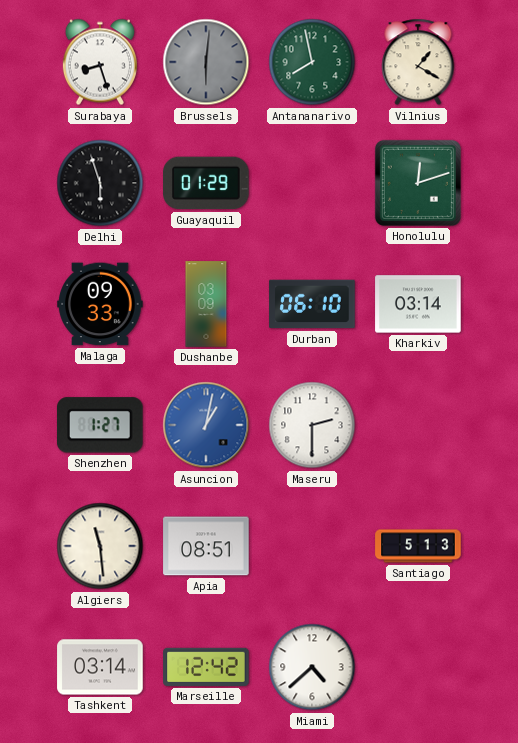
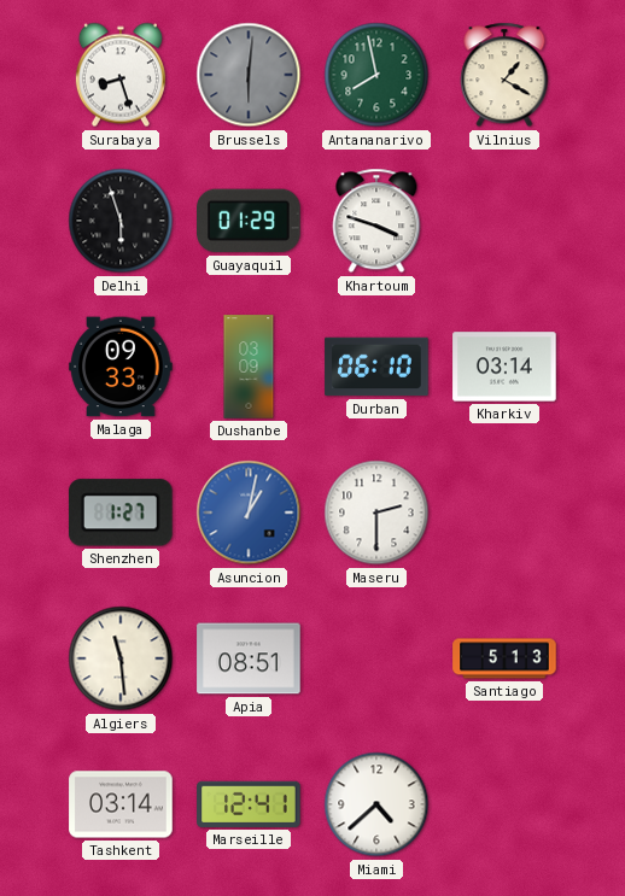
Khartoum: none -> 3:48 (376, 221)
Honolulu: 12:12 -> none (418, 183)
Marseille: 12:42 -> 12:41 (249, 804)
